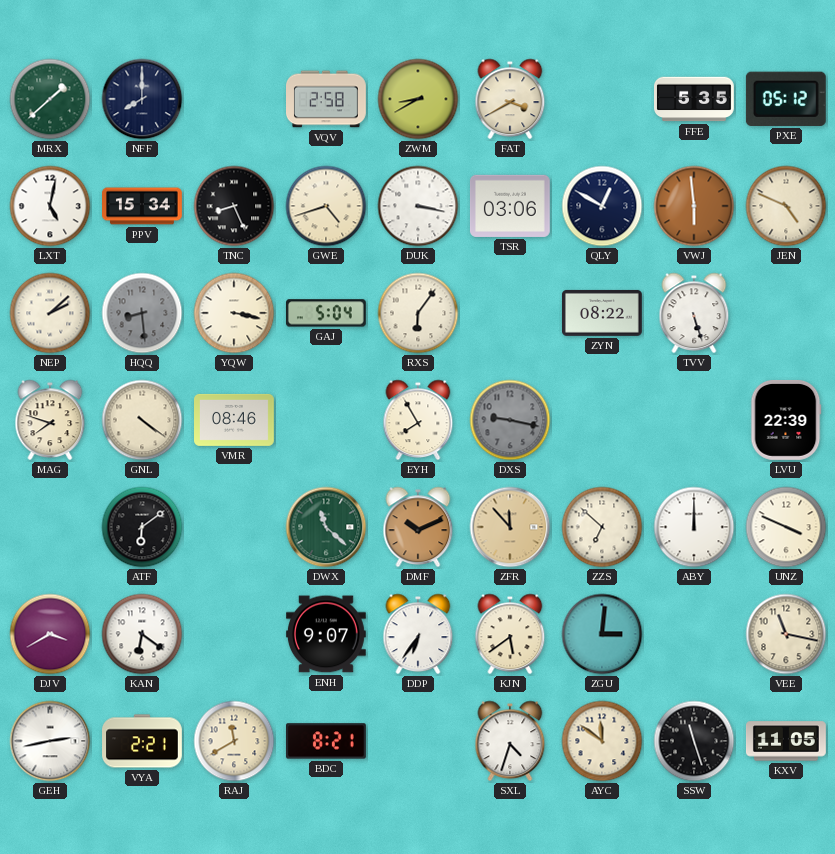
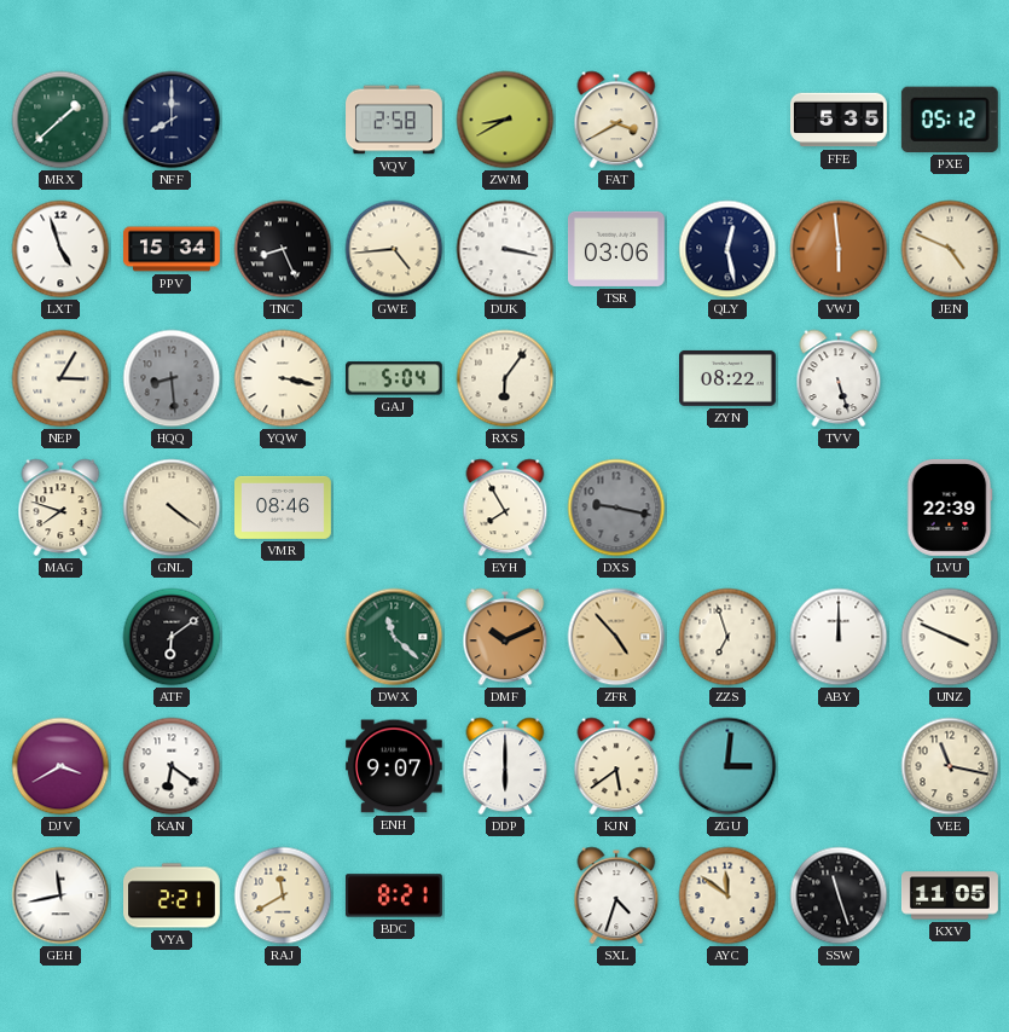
LXT: 5:02 -> 4:57 (60, 249)
GWE: 4:42 -> 4:44 (394, 249)
QLY: 12:50 -> 12:28 (727, 249)
NEP: 2:08 -> 3:05 (60, 378)
ZFR: 11:53 -> 4:53 (616, 637)
ZZS: 6:52 -> 6:57 (727, 637)
DDP: 6:36 -> 6:00 (505, 766)
GEH: 2:43 -> 11:43 (60, 895)
